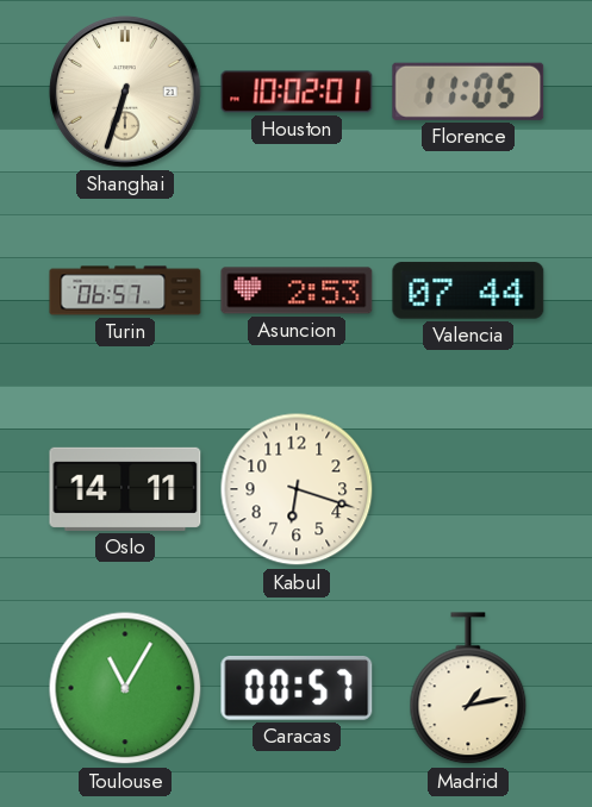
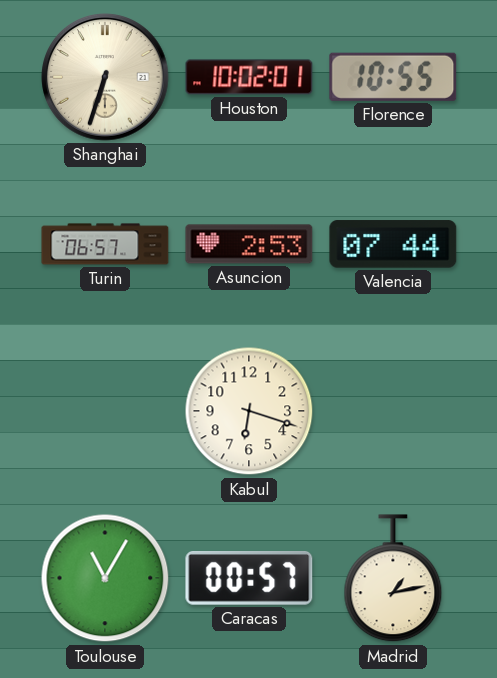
Florence: 11:05 -> 10:55 (393, 77)
Oslo: 14:11 -> none (125, 489)
